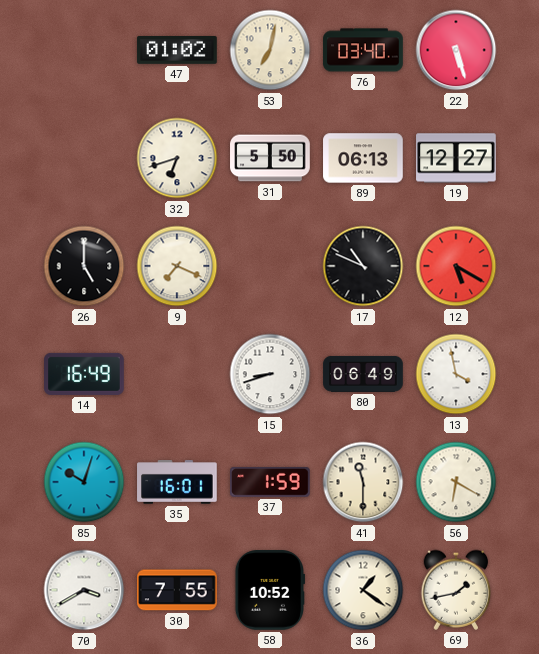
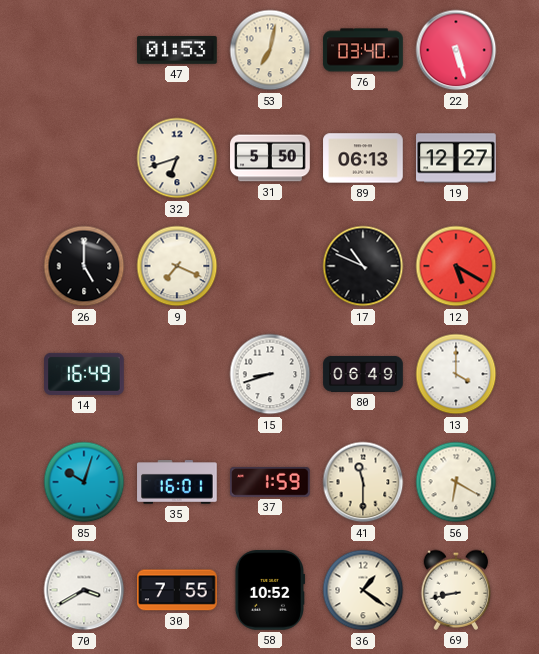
47: 01:02 -> 01:53 (177, 50)
13: 3:58 -> 4:00 (456, 374)
69: 1:43 -> 8:43 (456, 590)
